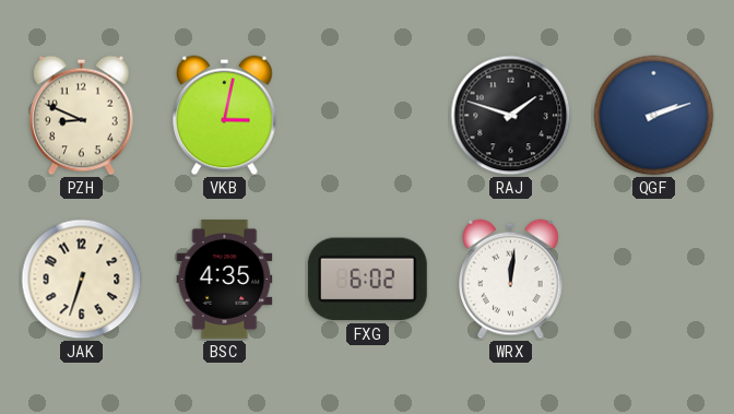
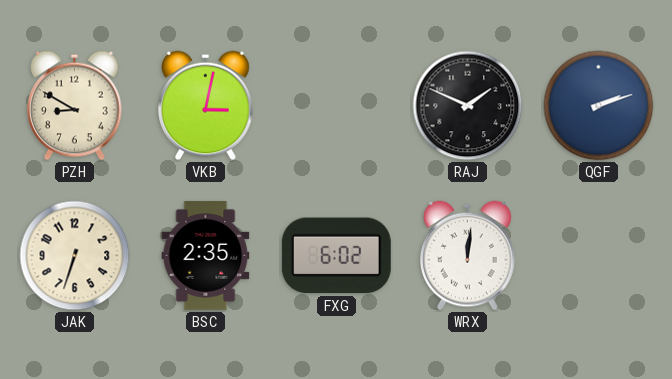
PZH: 8:49 -> 8:50 (75, 106)
RAJ: 1:48 -> 1:49 (468, 106)
BSC: 4:35 -> 2:35 (206, 255)
